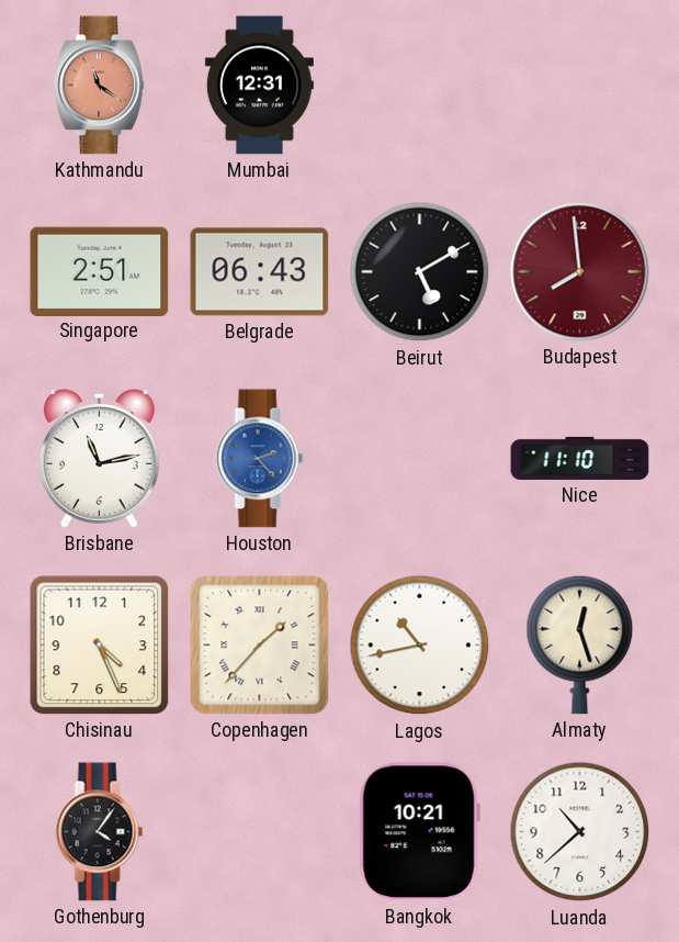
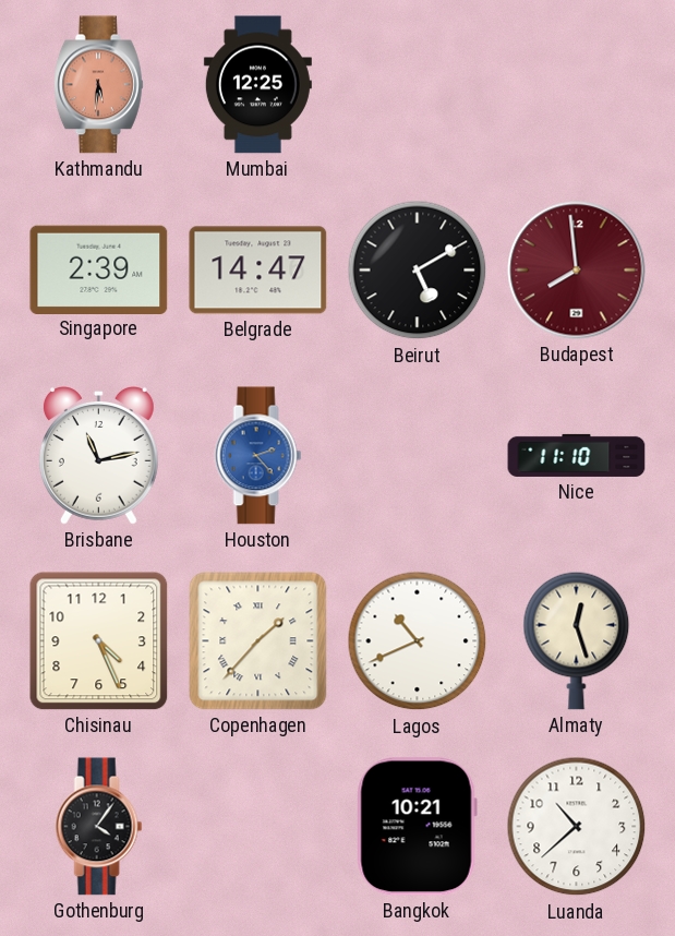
Kathmandu: 11:21 -> 5:31 (99, 85)
Mumbai: 12:31 -> 12:25 (257, 85)
Singapore: 2:51 -> 2:39 (99, 269)
Belgrade: 06:43 -> 14:47 (258, 271)
Lagos: 10:43 -> 10:41 (418, 641)
